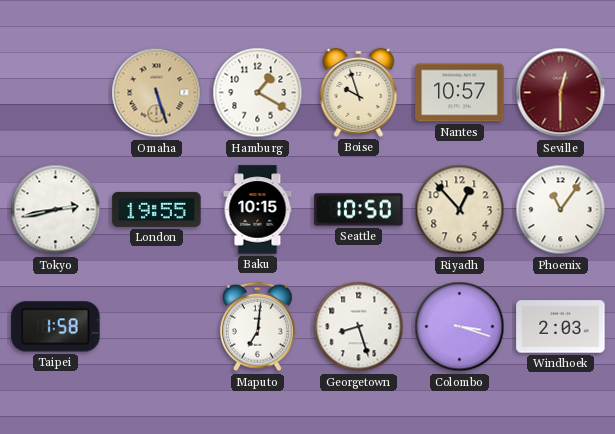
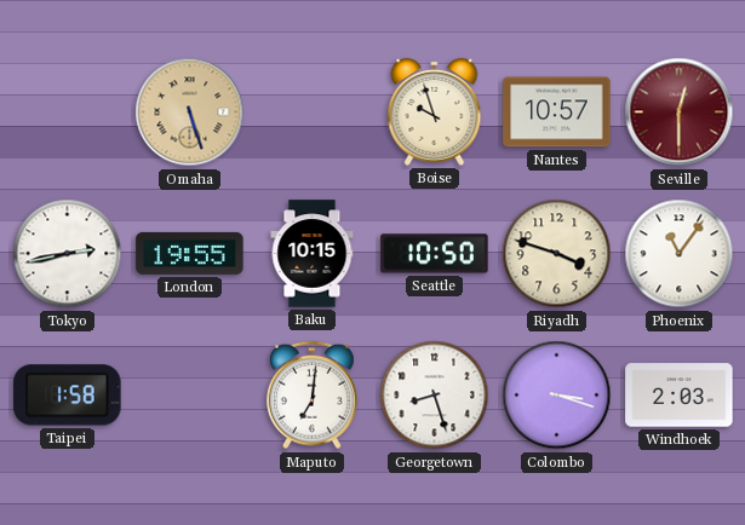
Hamburg: 1:20 -> none (258, 93)
Riyadh: 12:53 -> 3:48 (557, 254)
